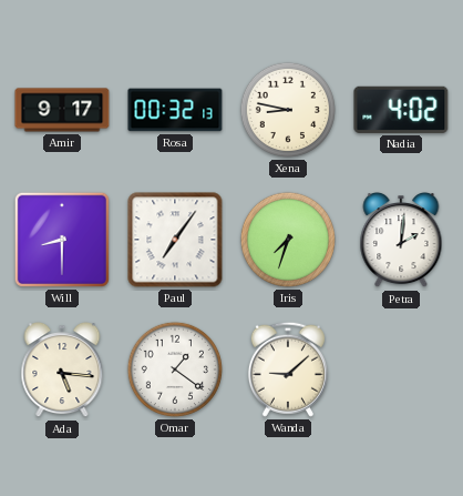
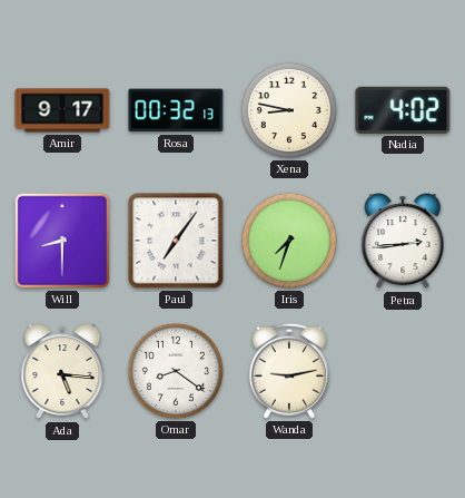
Petra: 2:01 -> 2:44 (403, 242)
Omar: 1:21 -> 8:21 (176, 371)
Wanda: 9:08 -> 9:13 (289, 371)
